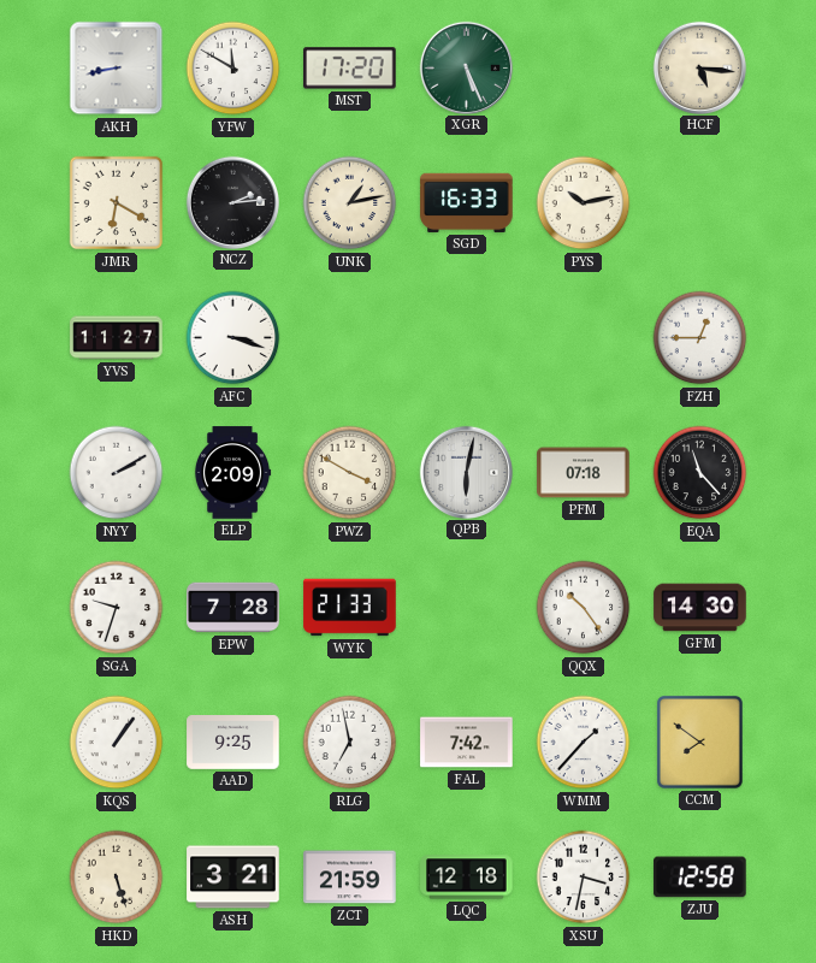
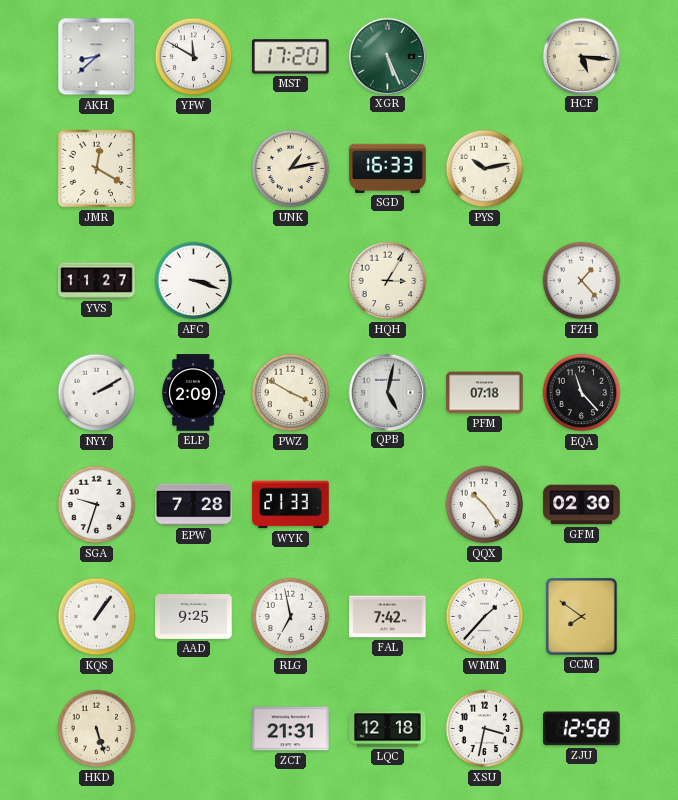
AKH: 8:43 -> 8:38 (97, 57)
JMR: 6:20 -> 12:20 (97, 169)
NCZ: 2:14 -> none (232, 202)
HQH: none -> 3:05 (388, 281)
FZH: 12:45 -> 1:23 (582, 281)
QPB: 6:02 -> 5:02 (387, 392)
GFM: 14:30 -> 02:30 (582, 505)
ASH: 3:21 -> none (233, 878)
ZCT: 21:59 -> 21:31 (291, 729)
